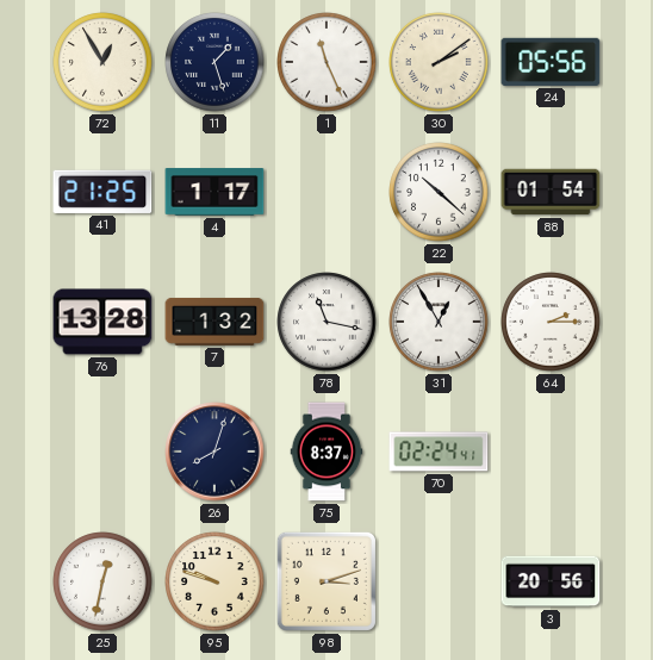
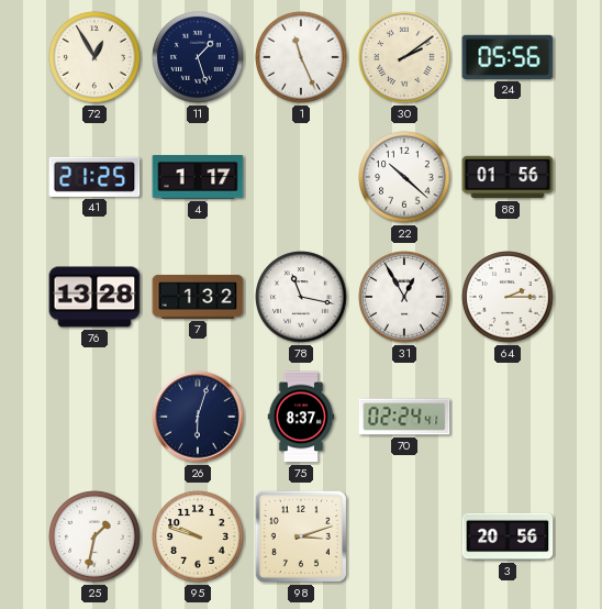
88: 01:54 -> 01:56 (508, 177)
26: 8:03 -> 6:03 (198, 417)
25: 12:32 -> 1:32 (94, 536)
